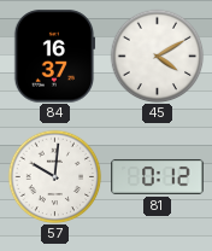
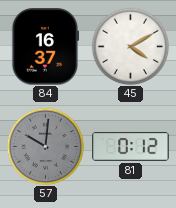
57 dial: white -> grey (45, 146)
